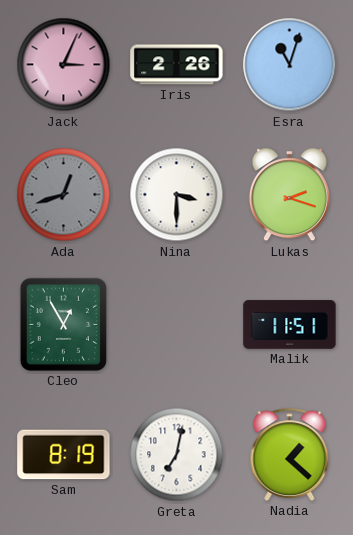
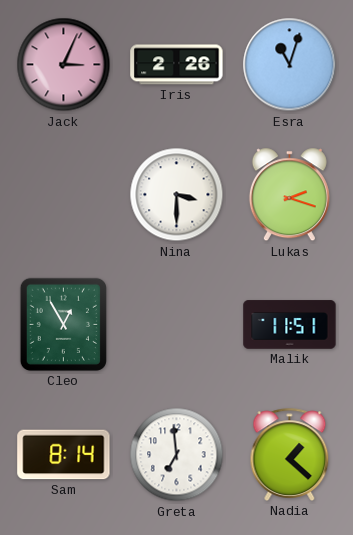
Ada: 12:42 -> none (64, 195)
Sam: 8:19 -> 8:14 (64, 455)
Greta: 7:02 -> 6:59 (177, 455)
